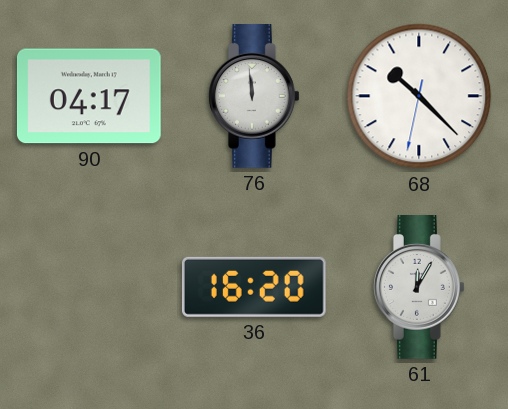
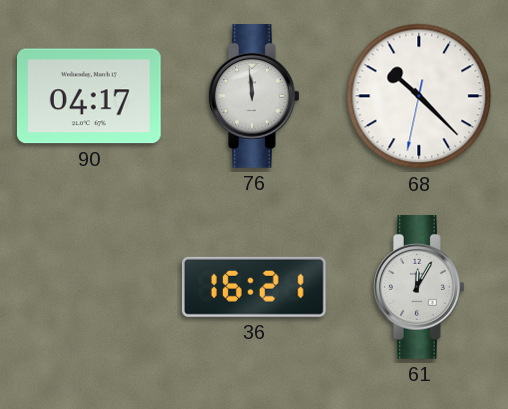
36: 16:20 -> 16:21 (254, 287)
